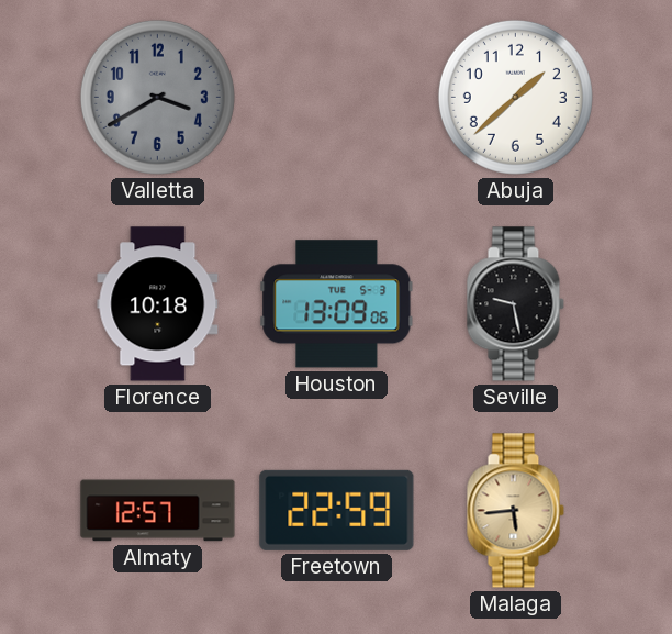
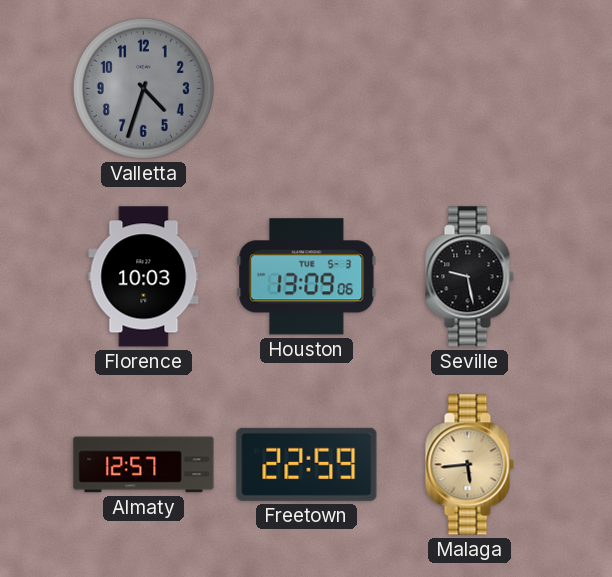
Valletta: 3:40 -> 4:33 (143, 88)
Abuja: 1:38 -> none (515, 97)
Florence: 10:18 -> 10:03 (144, 277)
